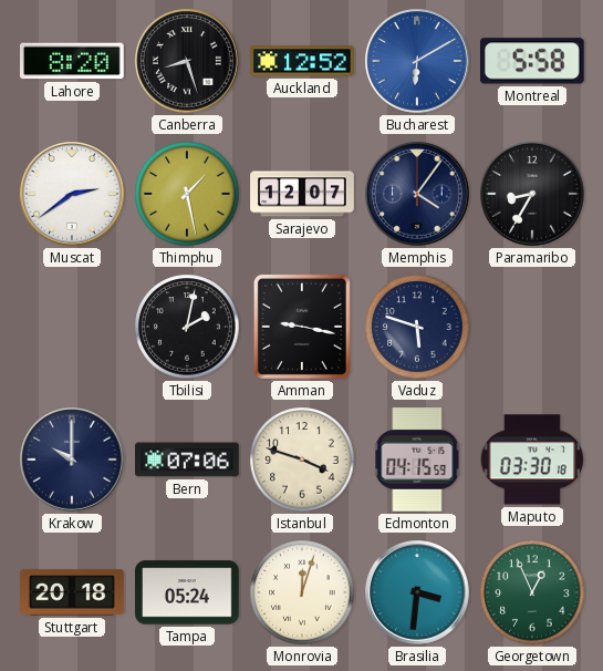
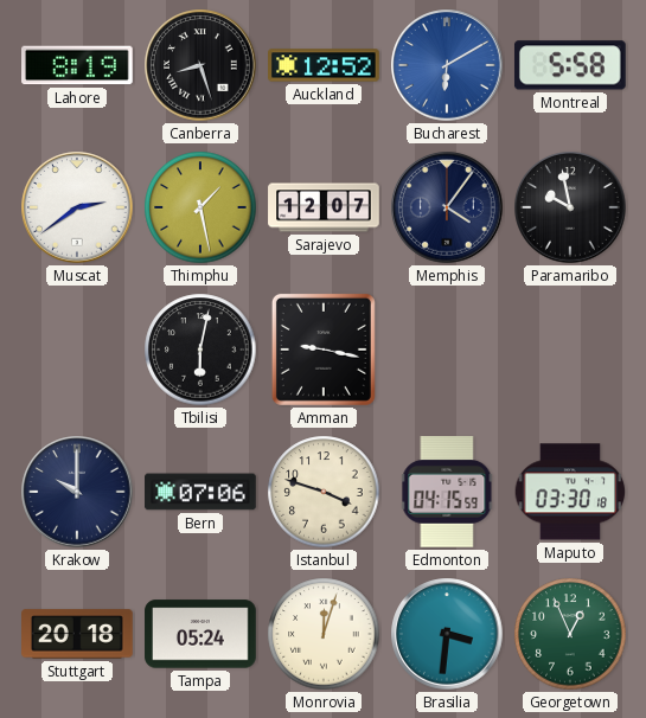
Lahore: 8:20 -> 8:19 (78, 65)
Paramaribo: 8:35 -> 9:58 (570, 207)
Tbilisi: 2:02 -> 6:02 (200, 350)
Vaduz: 5:48 -> none (417, 327)
